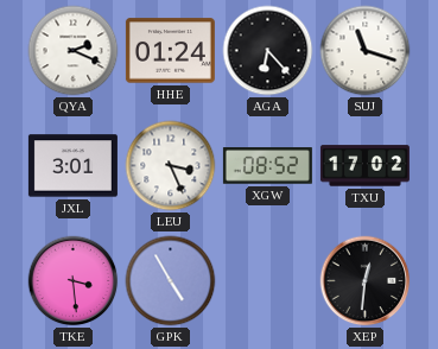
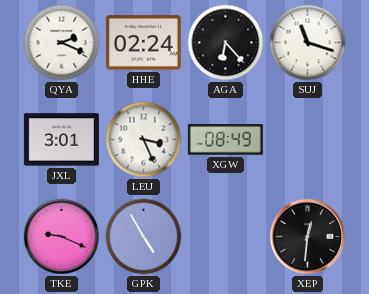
HHE: 01:24 -> 02:24 (143, 43)
XGW: 08:52 -> 08:49 (225, 140)
TXU: 17:02 -> none (364, 166)
TKE: 3:29 -> 9:19 (62, 237)
